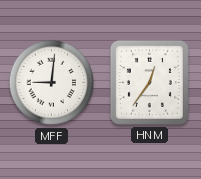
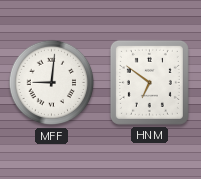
HNM: 12:36 -> 6:51 (149, 82)
